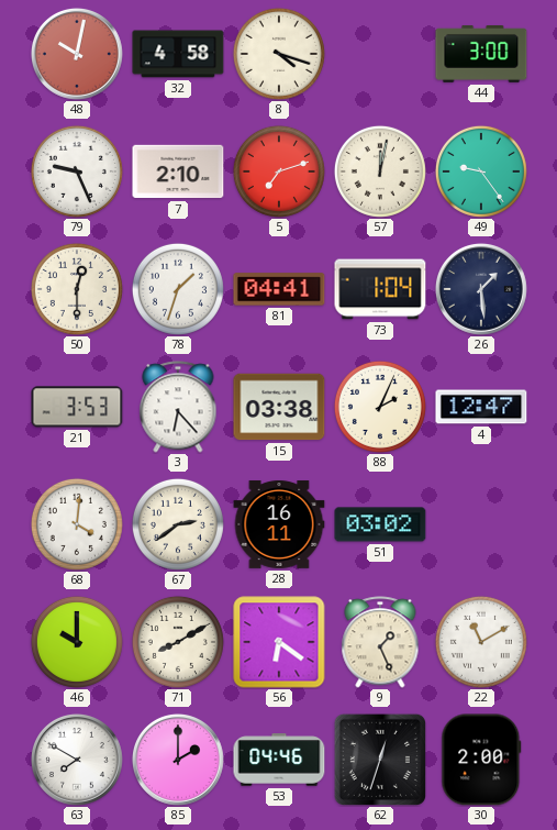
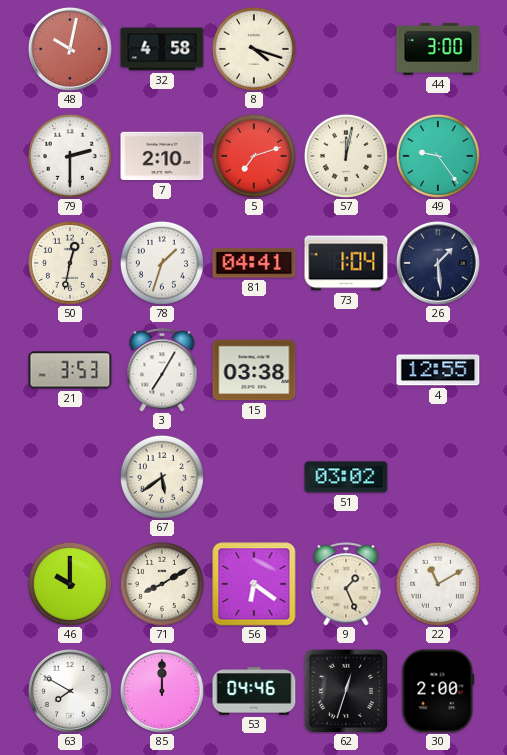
79: 9:26 -> 2:30 (70, 156)
50: 12:30 -> 12:32 (70, 263)
3: 6:23 -> 7:05 (162, 370)
88: 2:04 -> none (380, 407)
4: 12:47 -> 12:55 (438, 370)
68: 4:01 -> none (77, 524)
67: 2:39 -> 5:39 (162, 477)
28: 16:11 -> none (279, 524)
85: 2:00 -> 12:00 (162, 691)
